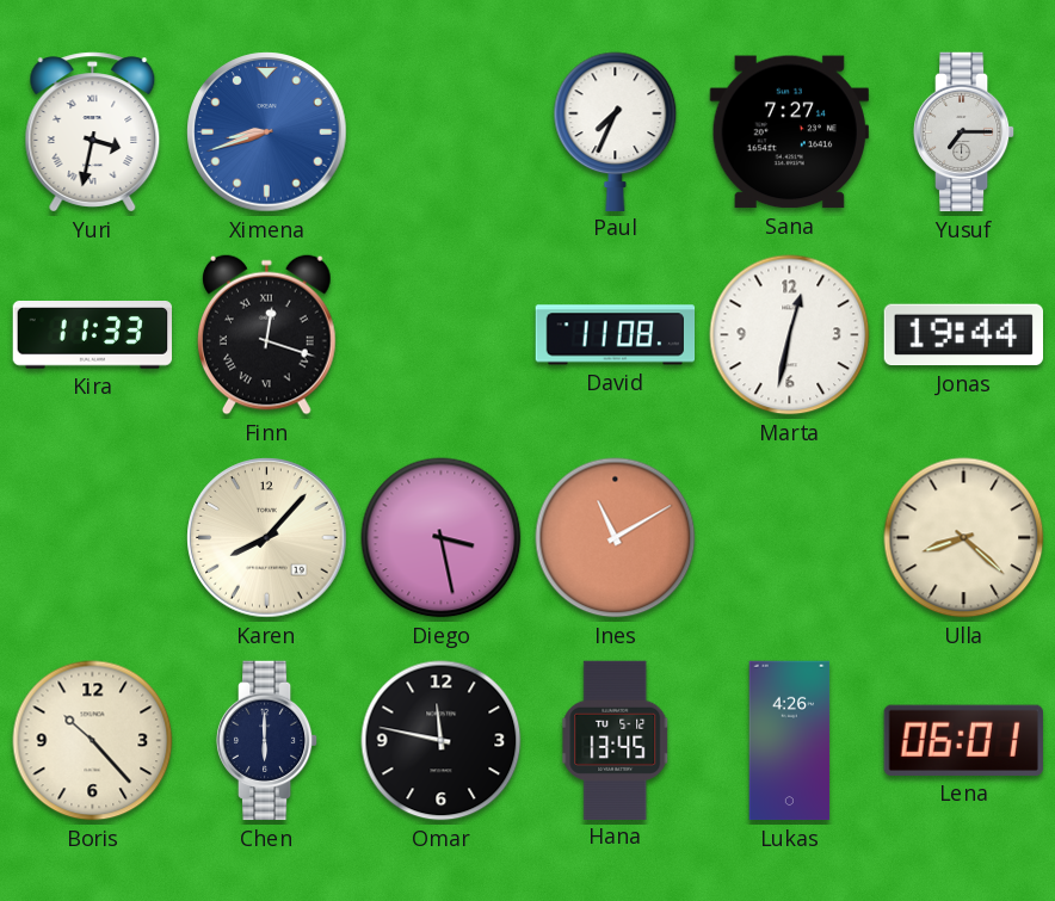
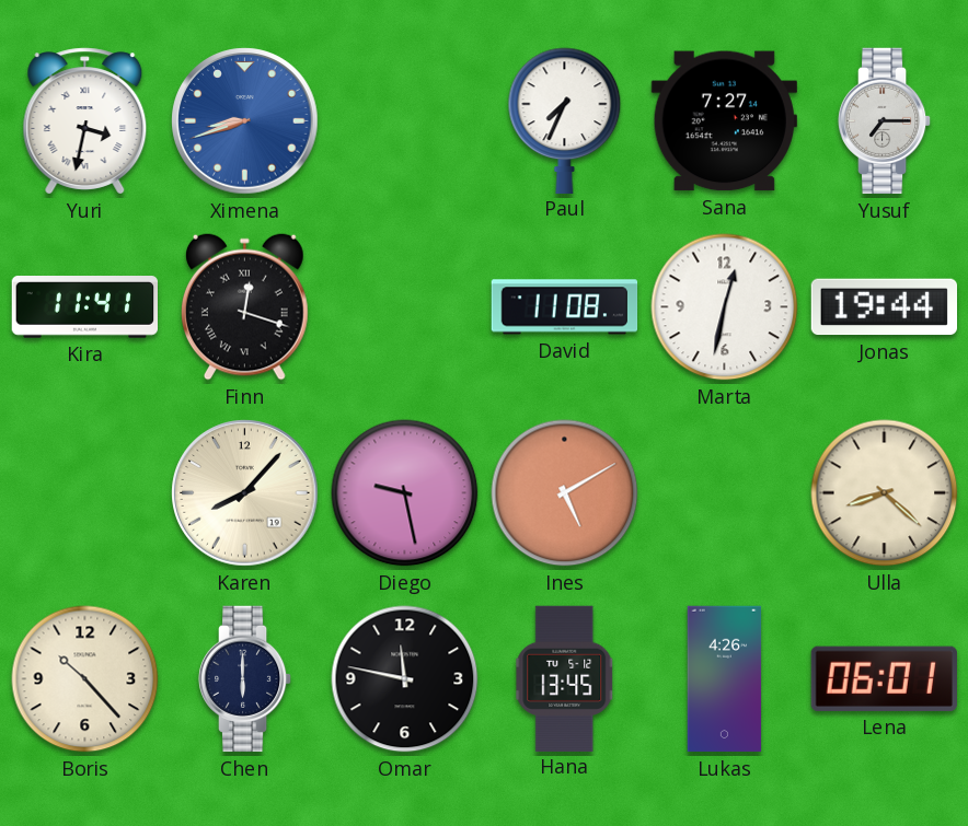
Kira: 11:33 -> 11:41 (84, 307)
Diego: 3:28 -> 9:28 (405, 493)
Ines: 11:10 -> 5:10 (565, 493)
